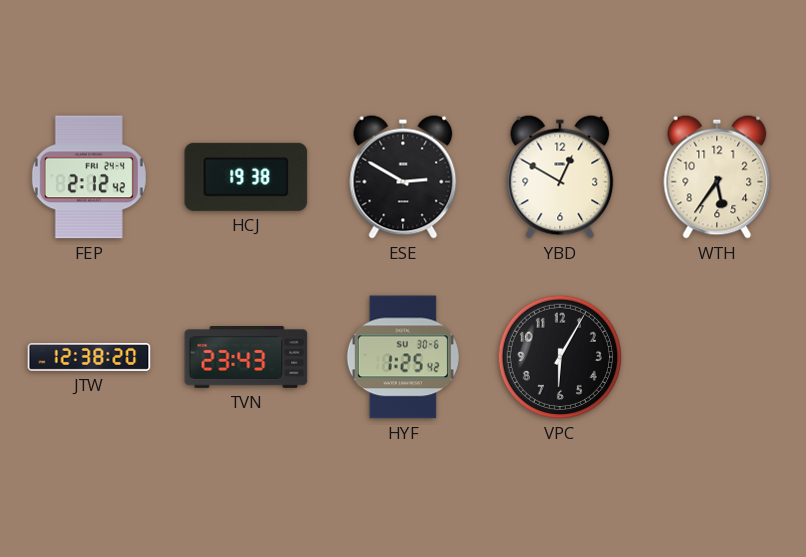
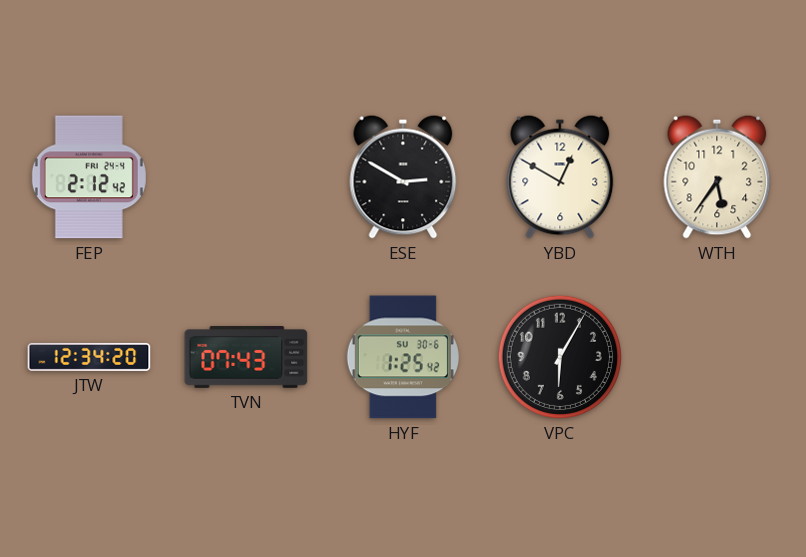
HCJ: 19:38 -> none (246, 177)
JTW: 12:38 -> 12:34 (89, 357)
TVN: 23:43 -> 07:43 (246, 358)
